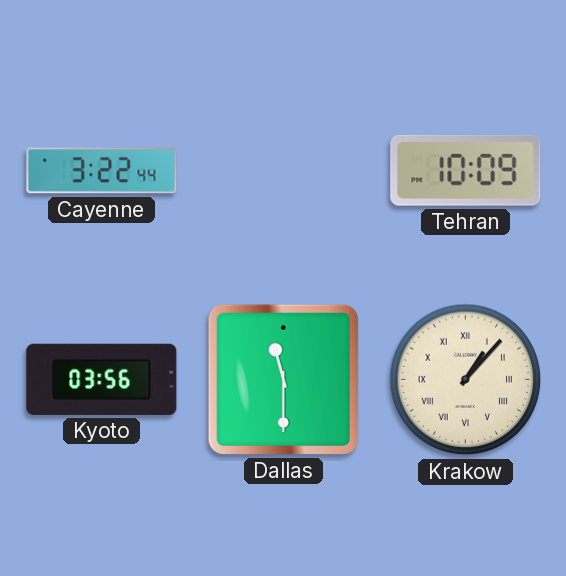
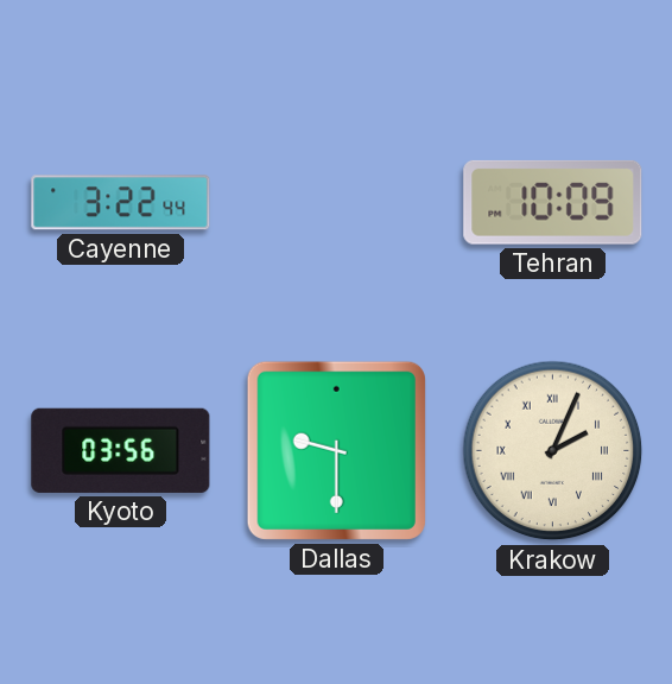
Dallas: 11:30 -> 9:30 (336, 450)
Krakow: 1:07 -> 2:04 (553, 451)
